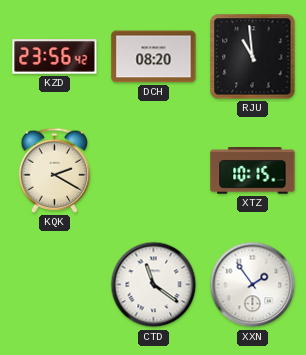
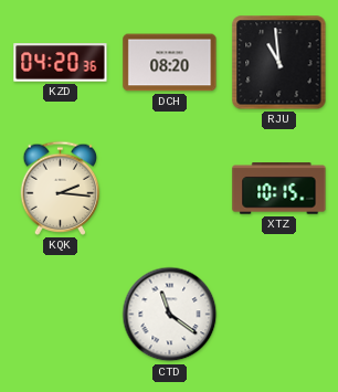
KZD: 23:56 -> 04:20 (61, 63)
KQK: 2:20 -> 2:16 (61, 188)
XXN: 1:54 -> none (253, 285)
